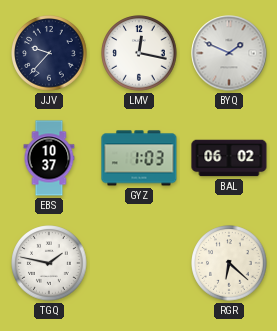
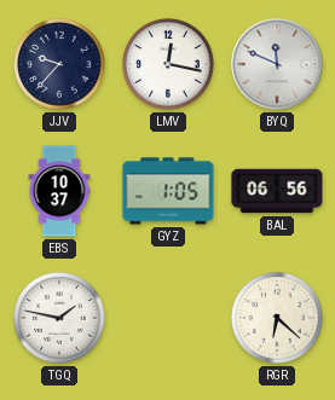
BYQ: 1:49 -> 11:49 (277, 64)
GYZ: 1:03 -> 1:05 (168, 191)
BAL: 06:02 -> 06:56 (277, 191)
